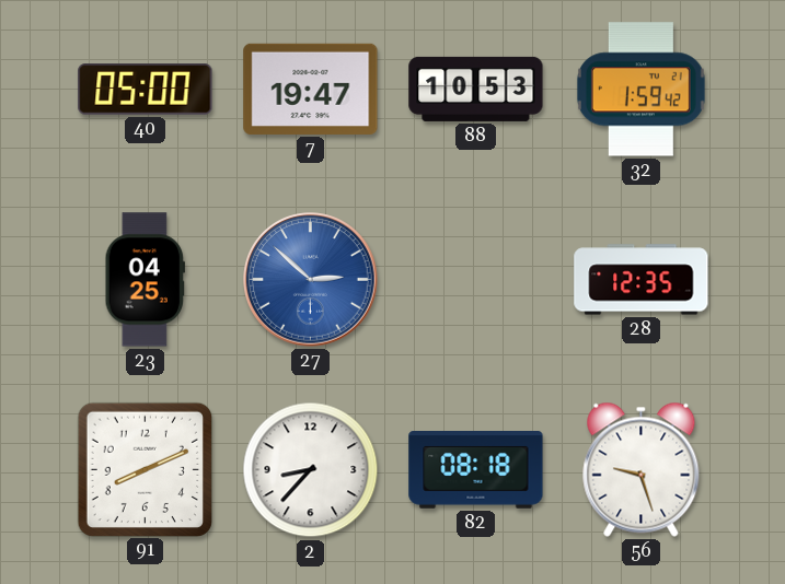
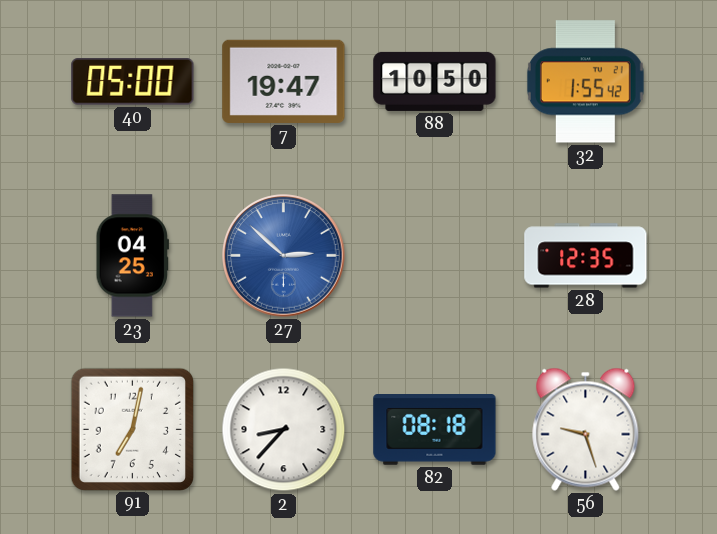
88: 10:53 -> 10:50 (435, 81)
32: 1:59 -> 1:55 (585, 82)
91: 8:11 -> 7:02 (132, 429)
